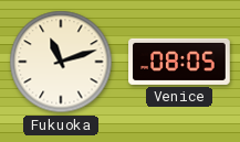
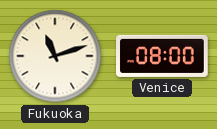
Venice: 08:05 -> 08:00 (162, 56)
